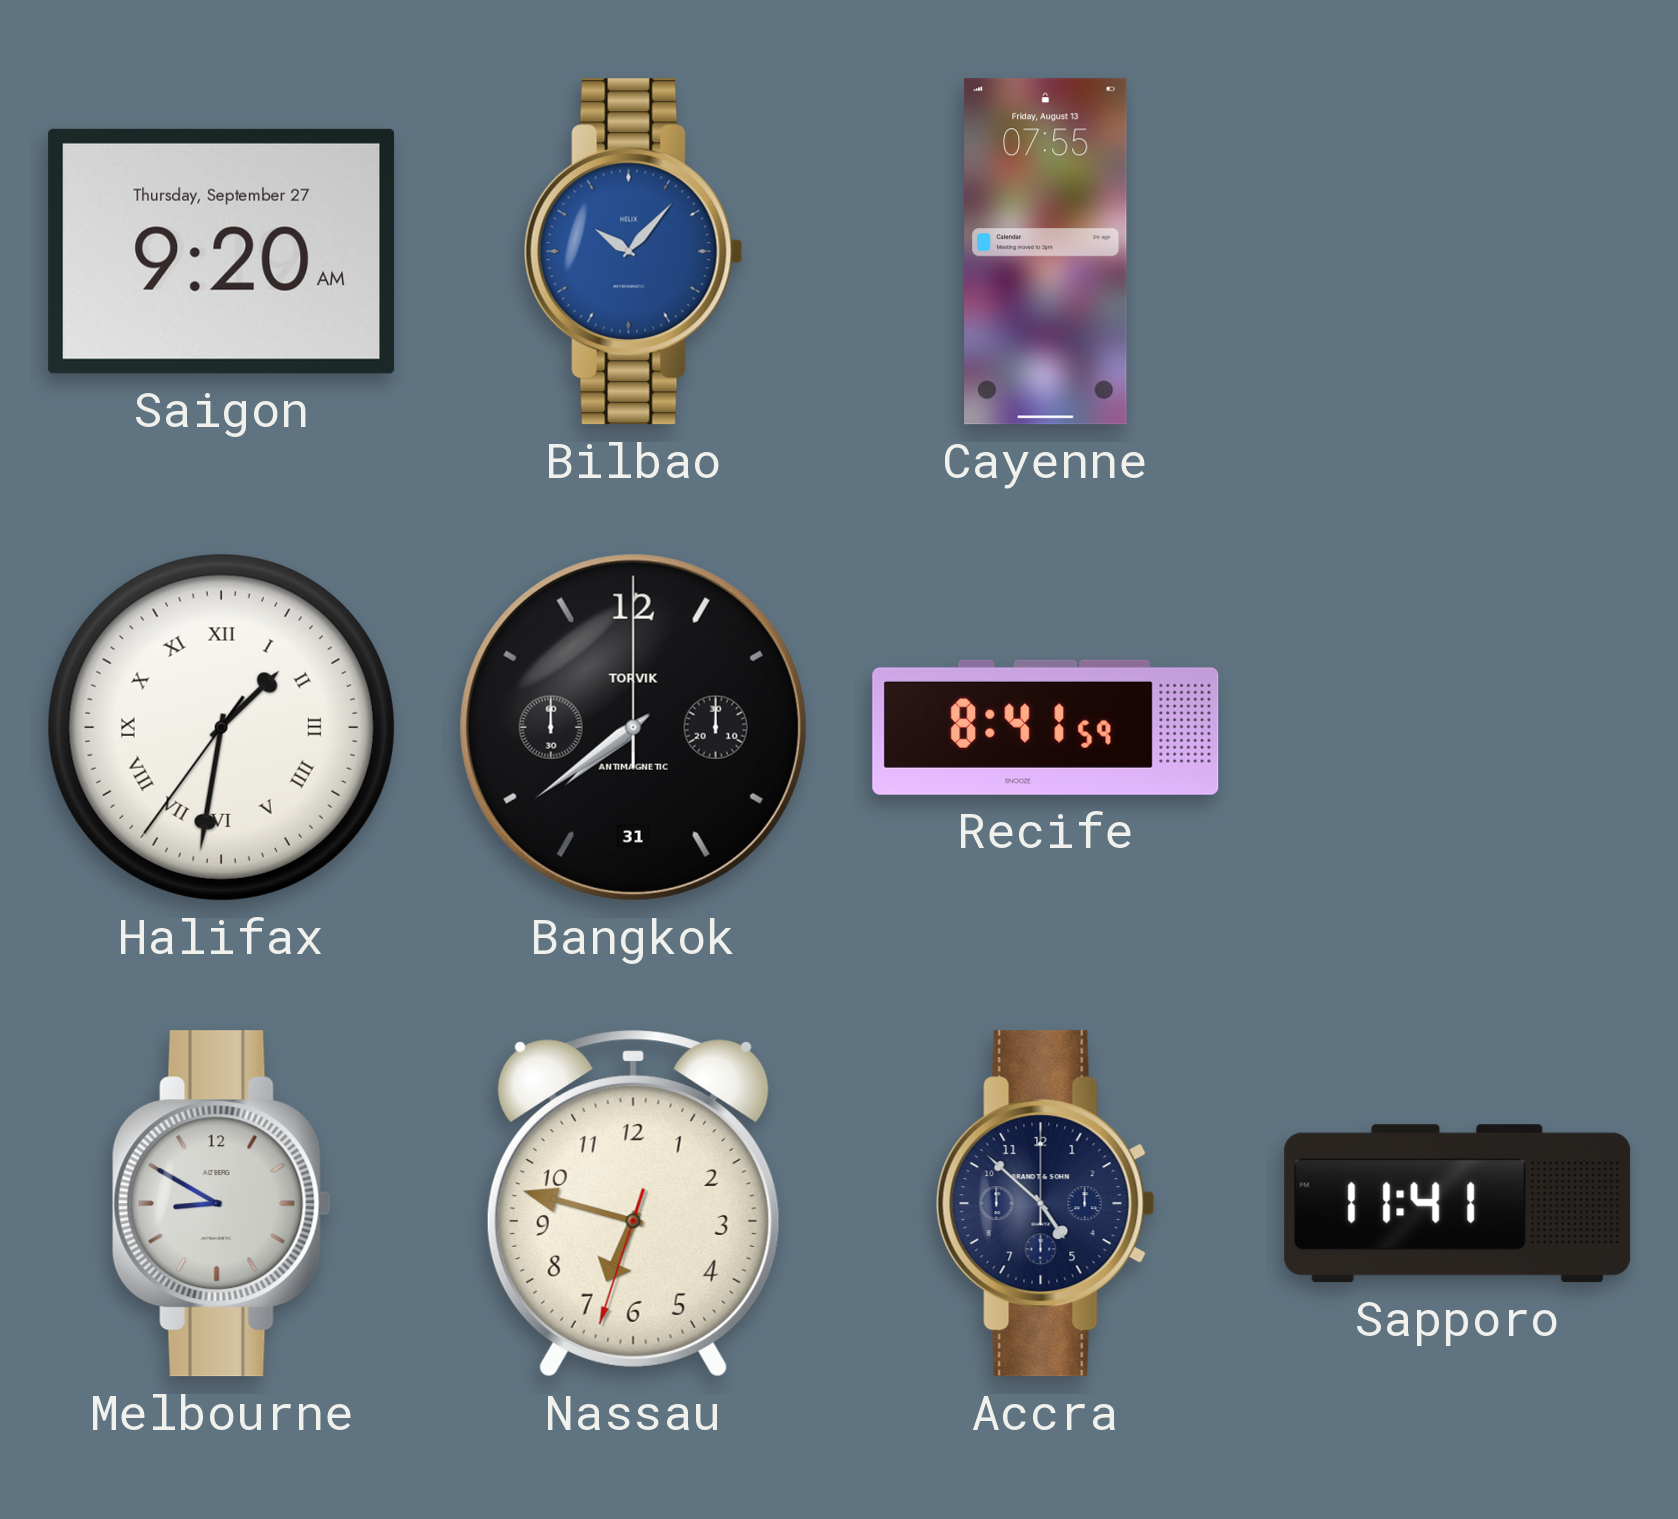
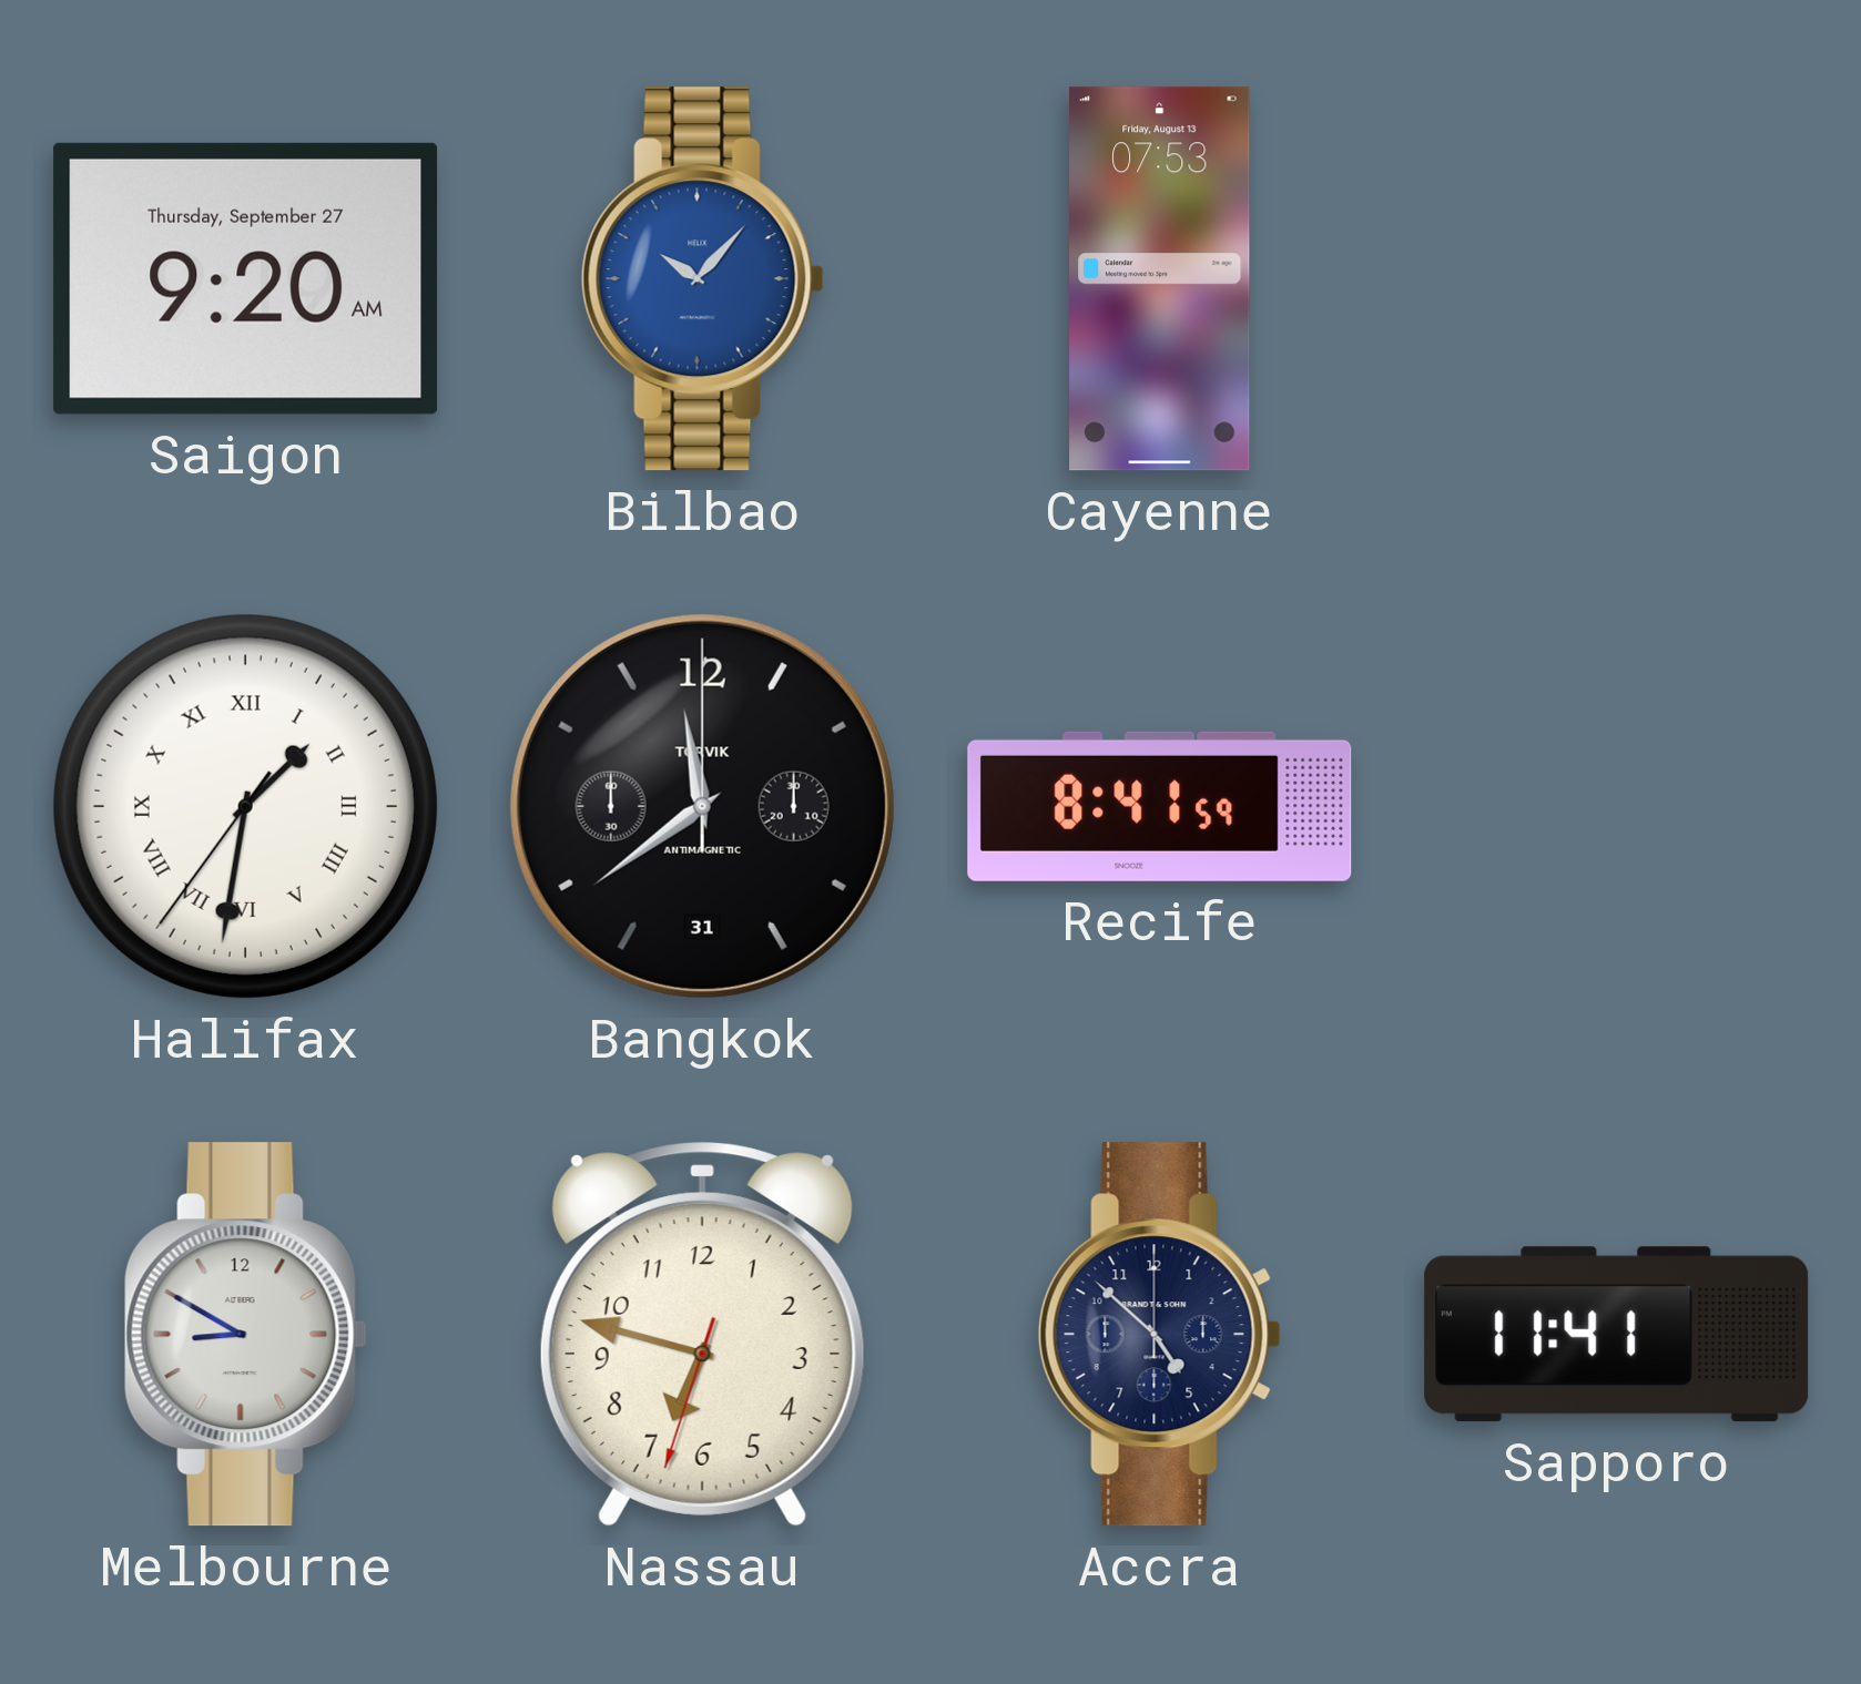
Cayenne: 07:55 -> 07:53 (1160, 279)
Bangkok: 7:39 -> 11:39 (702, 806)
